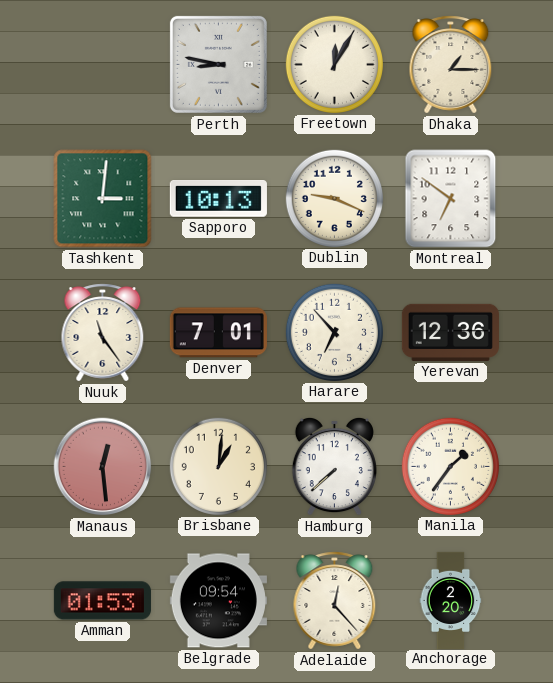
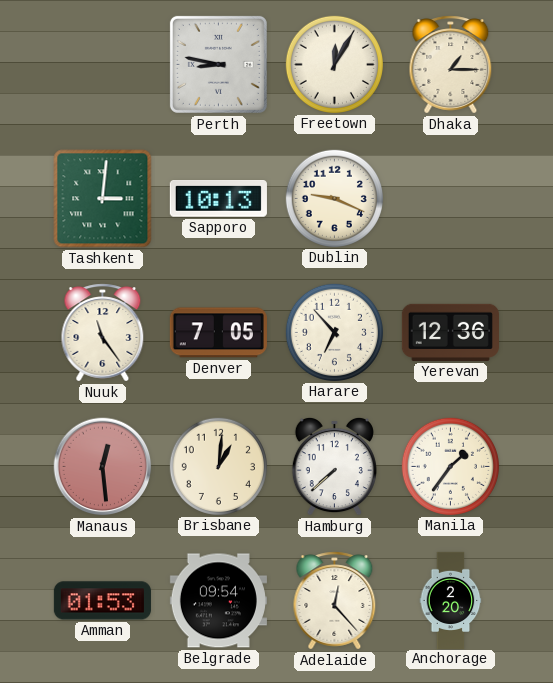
Montreal: 6:51 -> none (451, 199)
Denver: 7:01 -> 7:05 (218, 333)
